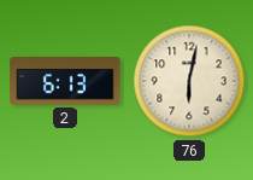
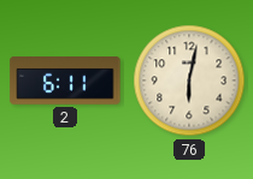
2: 6:13 -> 6:11 (65, 82)
